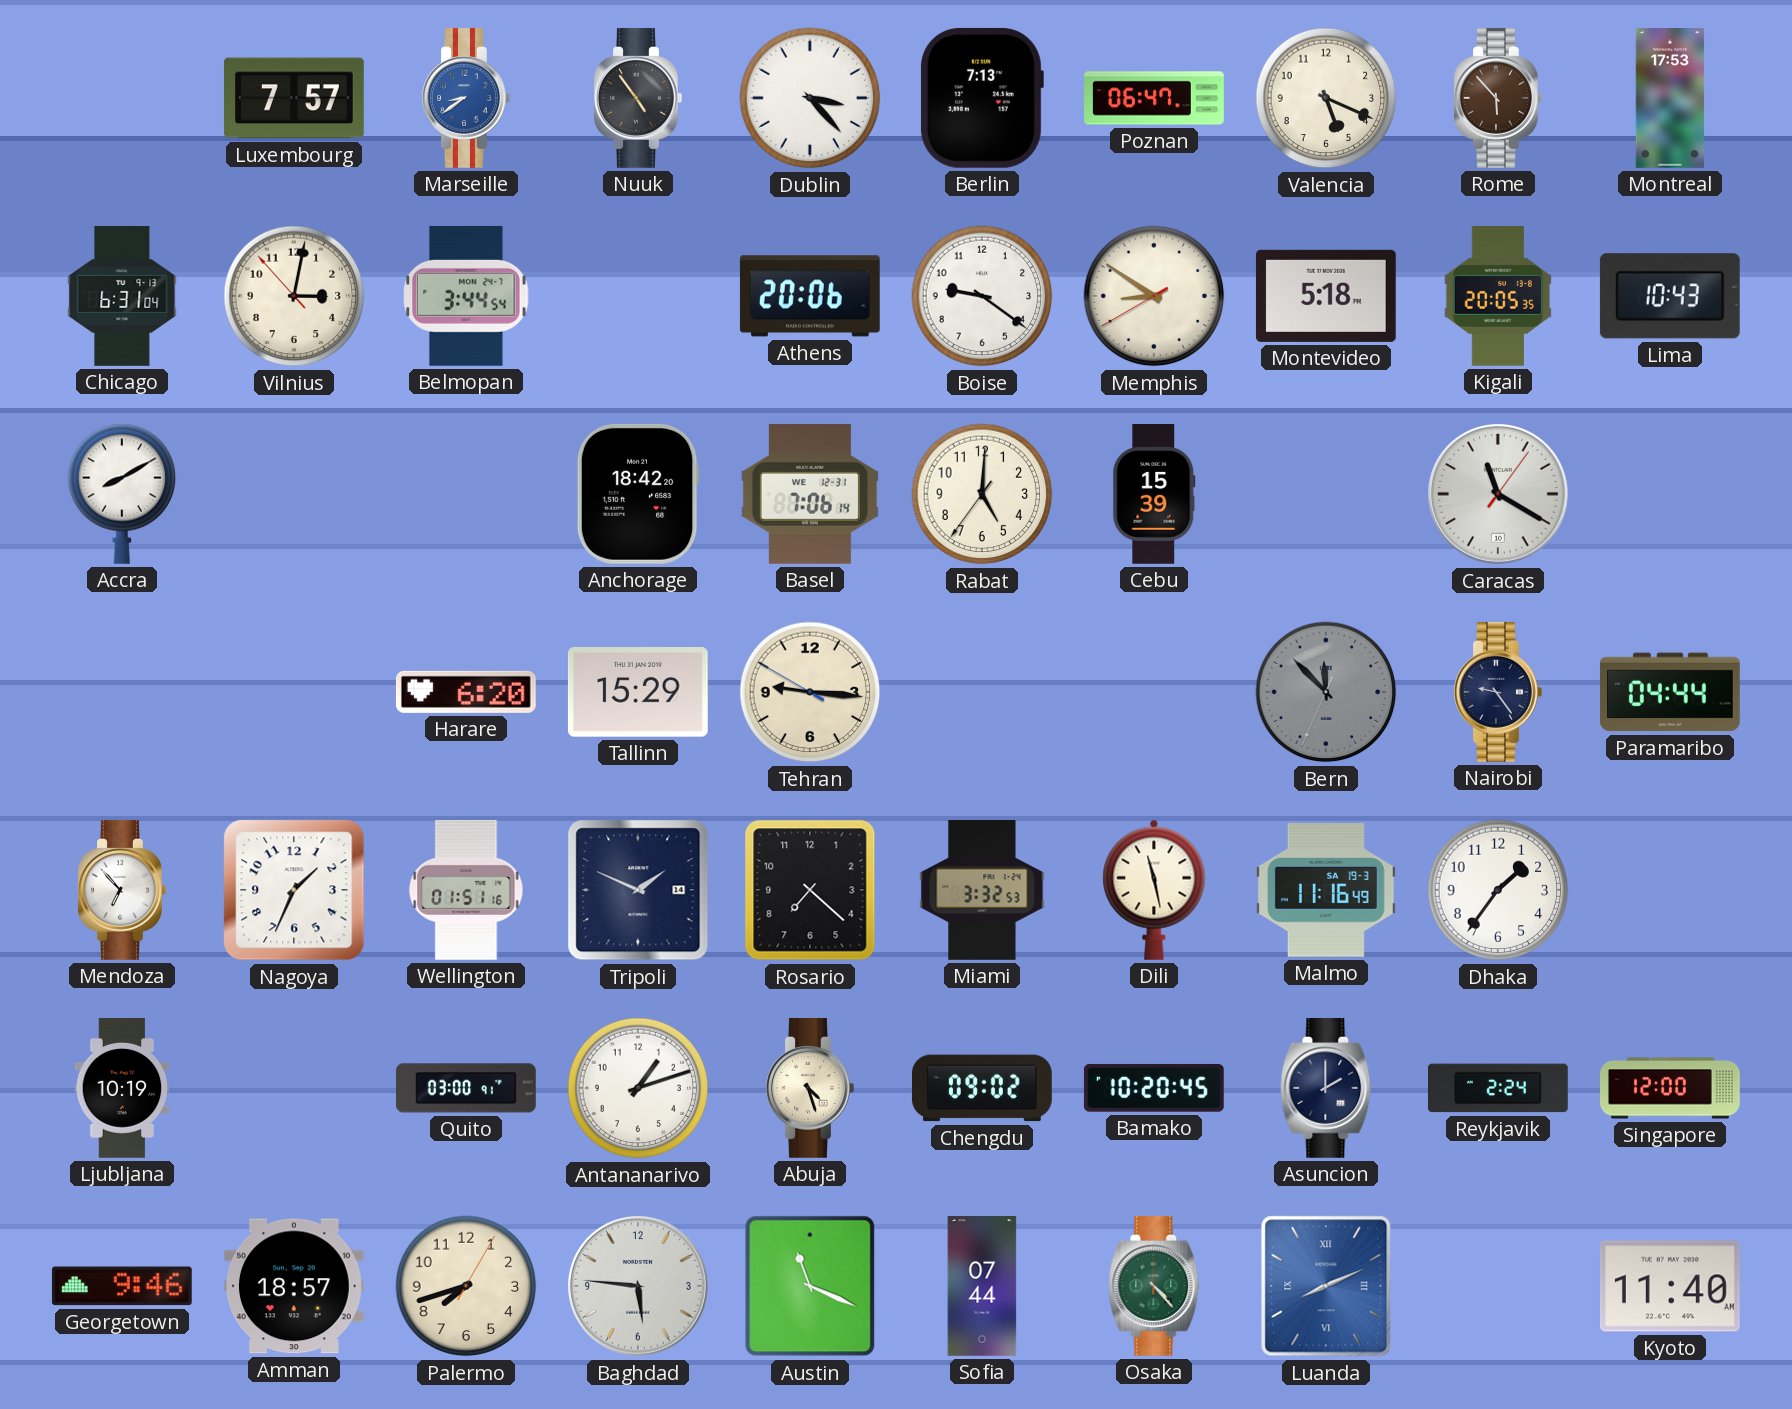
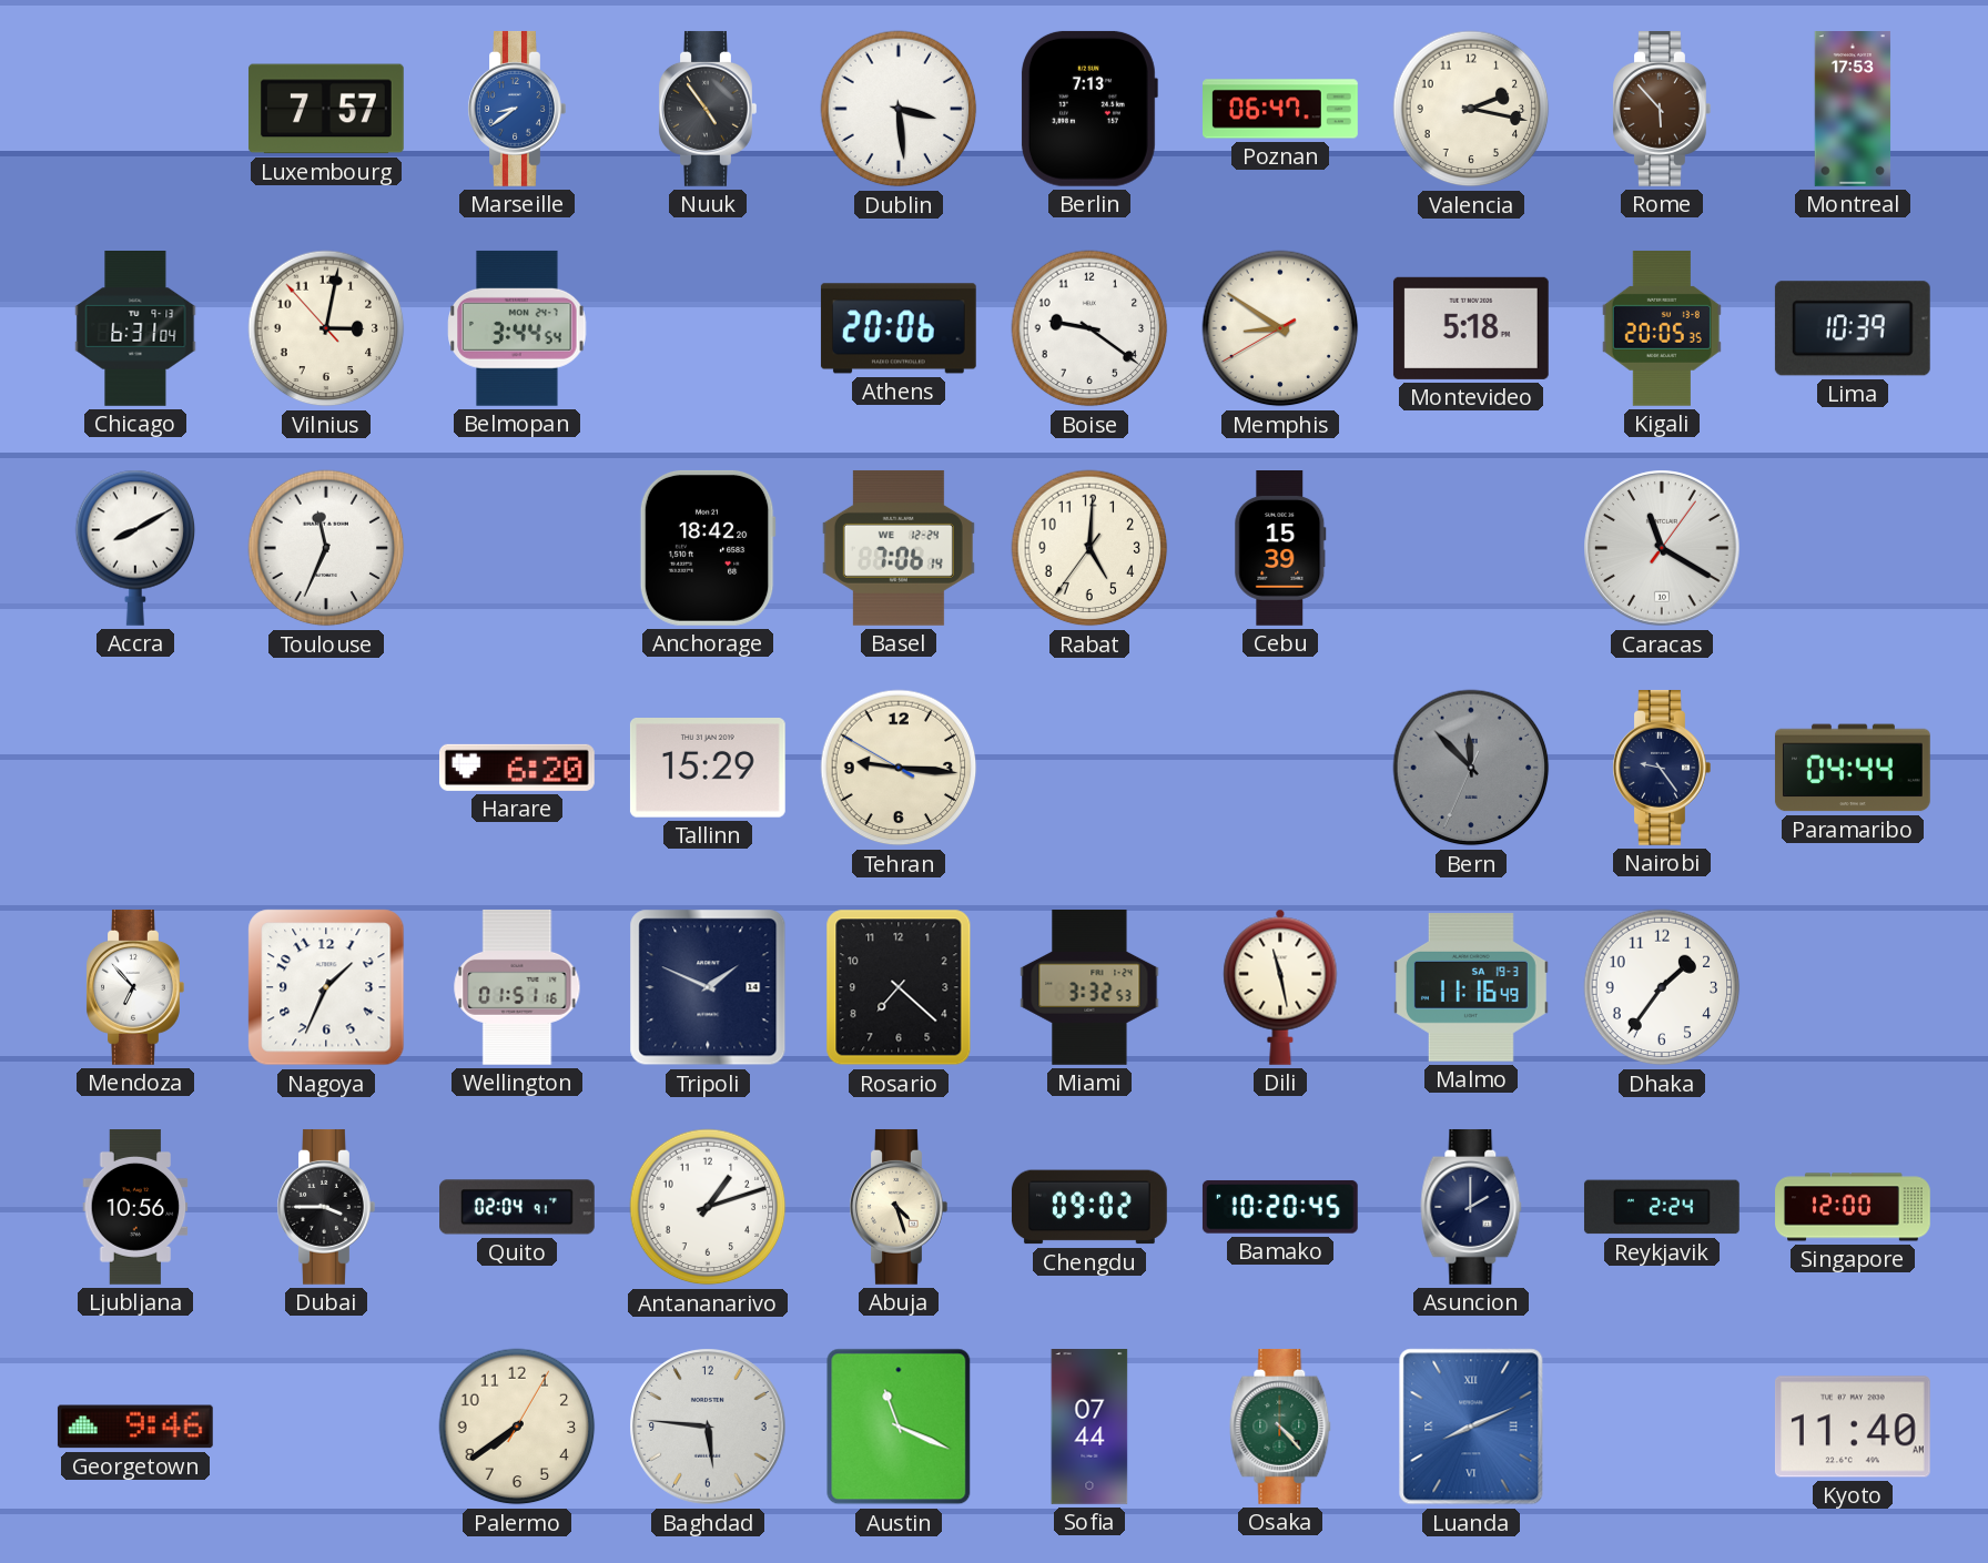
Dublin: 3:23 -> 3:29 (899, 109)
Valencia: 5:19 -> 2:17 (1471, 109)
Lima: 10:43 -> 10:39 (1853, 328)
Toulouse: none -> 11:34 (326, 548)
Basel date: WE 12-31 -> WE 12-24 (899, 548)
Ljubljana: 10:19 -> 10:56 (135, 1208)
Dubai: none -> 3:45 (326, 1207)
Quito: 03:00 -> 02:04 (518, 1207)
Amman: 18:57 -> none (294, 1286)
Palermo: 7:42 -> 7:39 (517, 1427)
